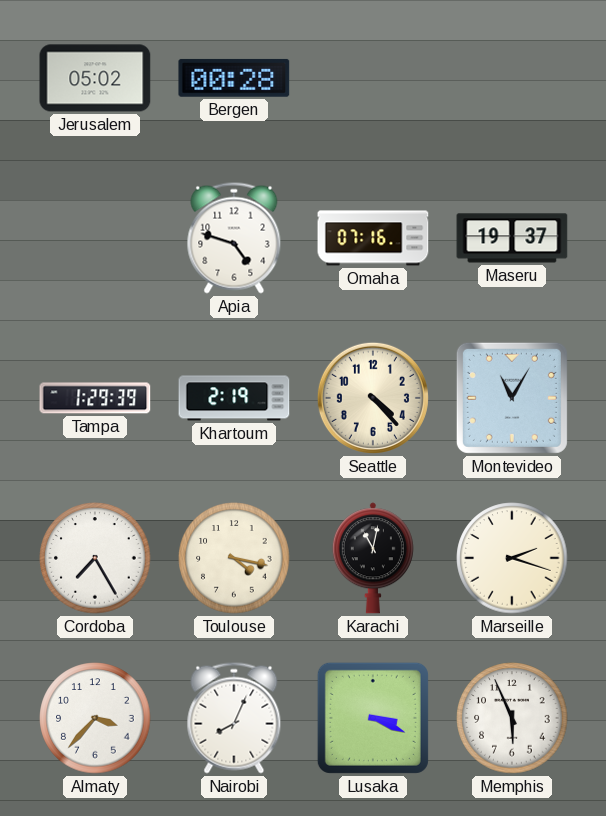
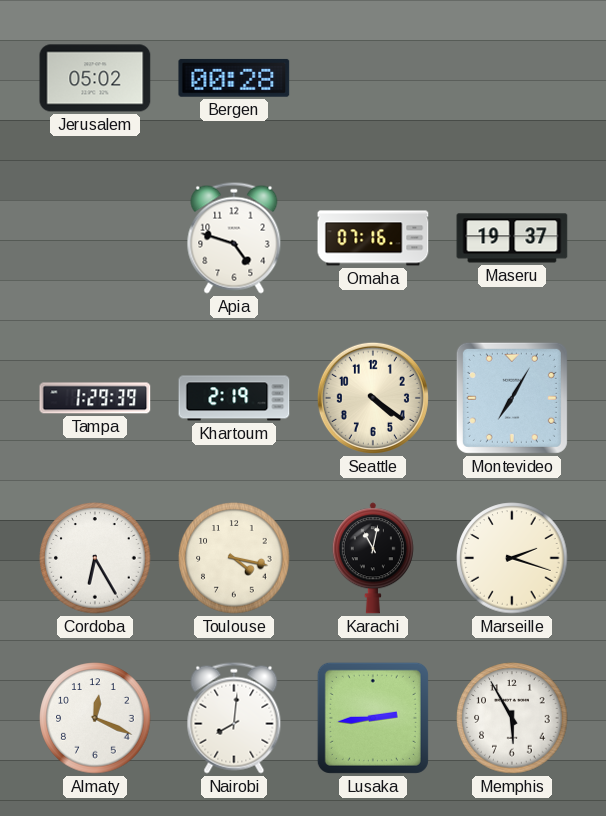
Seattle: 4:23 -> 4:21 (373, 398)
Montevideo: 11:05 -> 7:05 (512, 398)
Cordoba: 7:25 -> 6:25 (95, 558)
Almaty: 3:37 -> 12:19 (95, 718)
Nairobi: 8:04 -> 8:01 (234, 718)
Lusaka: 3:19 -> 2:44 (373, 718)
Memphis: 5:56 -> 5:55 (512, 718)
